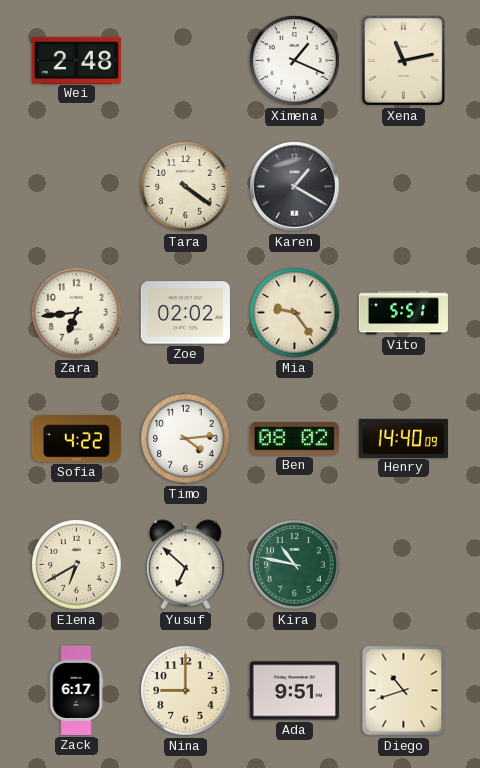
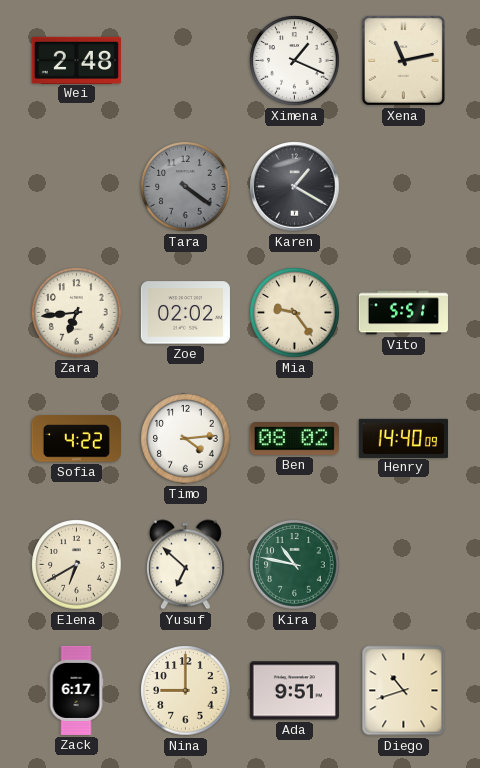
Tara dial: cream -> grey (186, 187)
